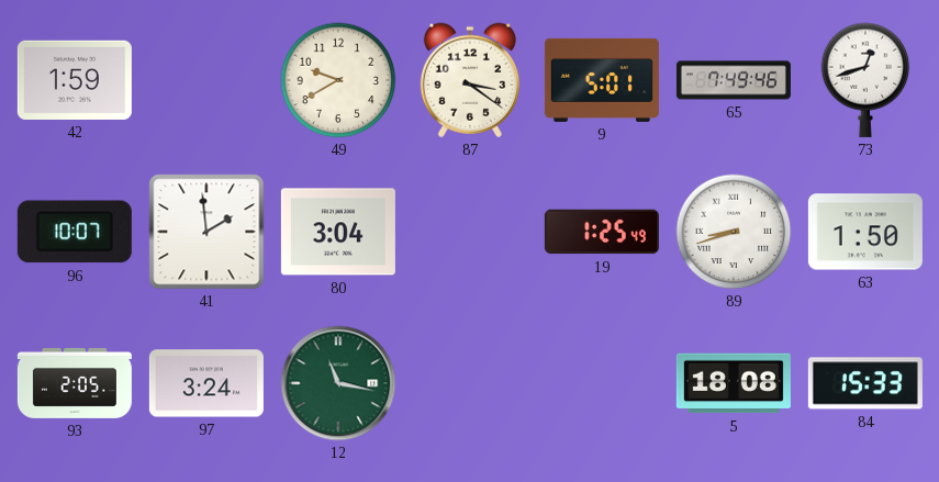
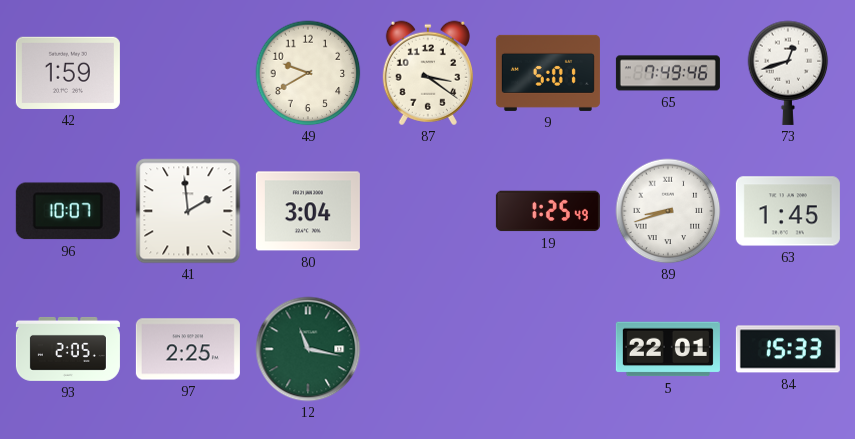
63: 1:50 -> 1:45 (788, 211)
97: 3:24 -> 2:25 (188, 349)
5: 18:08 -> 22:01 (668, 349)
